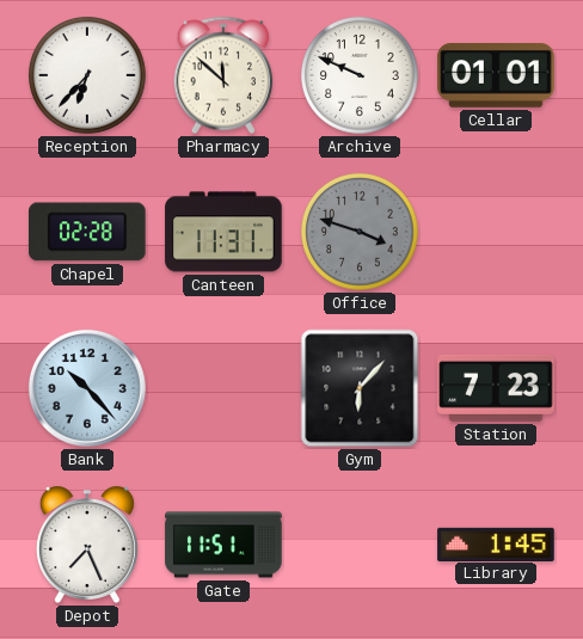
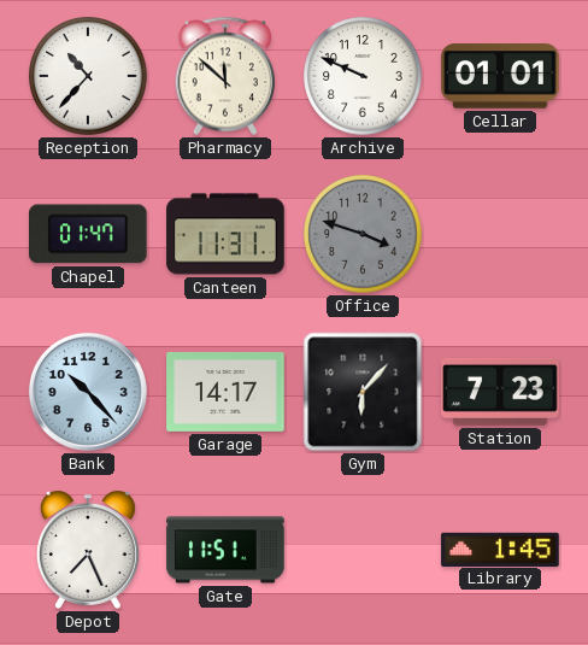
Reception: 6:37 -> 10:37 (88, 76)
Chapel: 02:28 -> 01:47 (89, 234)
Garage: none -> 14:17 (225, 392)
